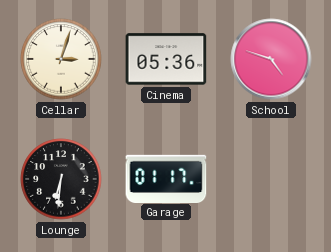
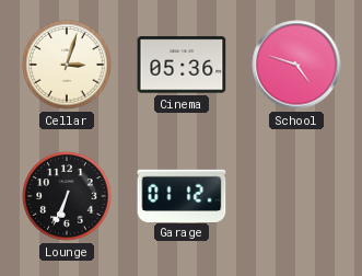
Lounge: 6:31 -> 6:34 (67, 196)
Garage: 01:17 -> 01:12 (182, 195)
